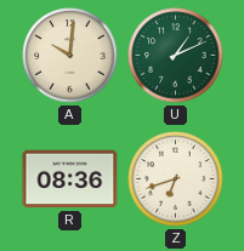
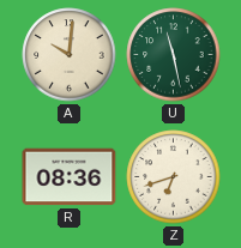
U: 1:11 -> 11:28 (174, 55)
